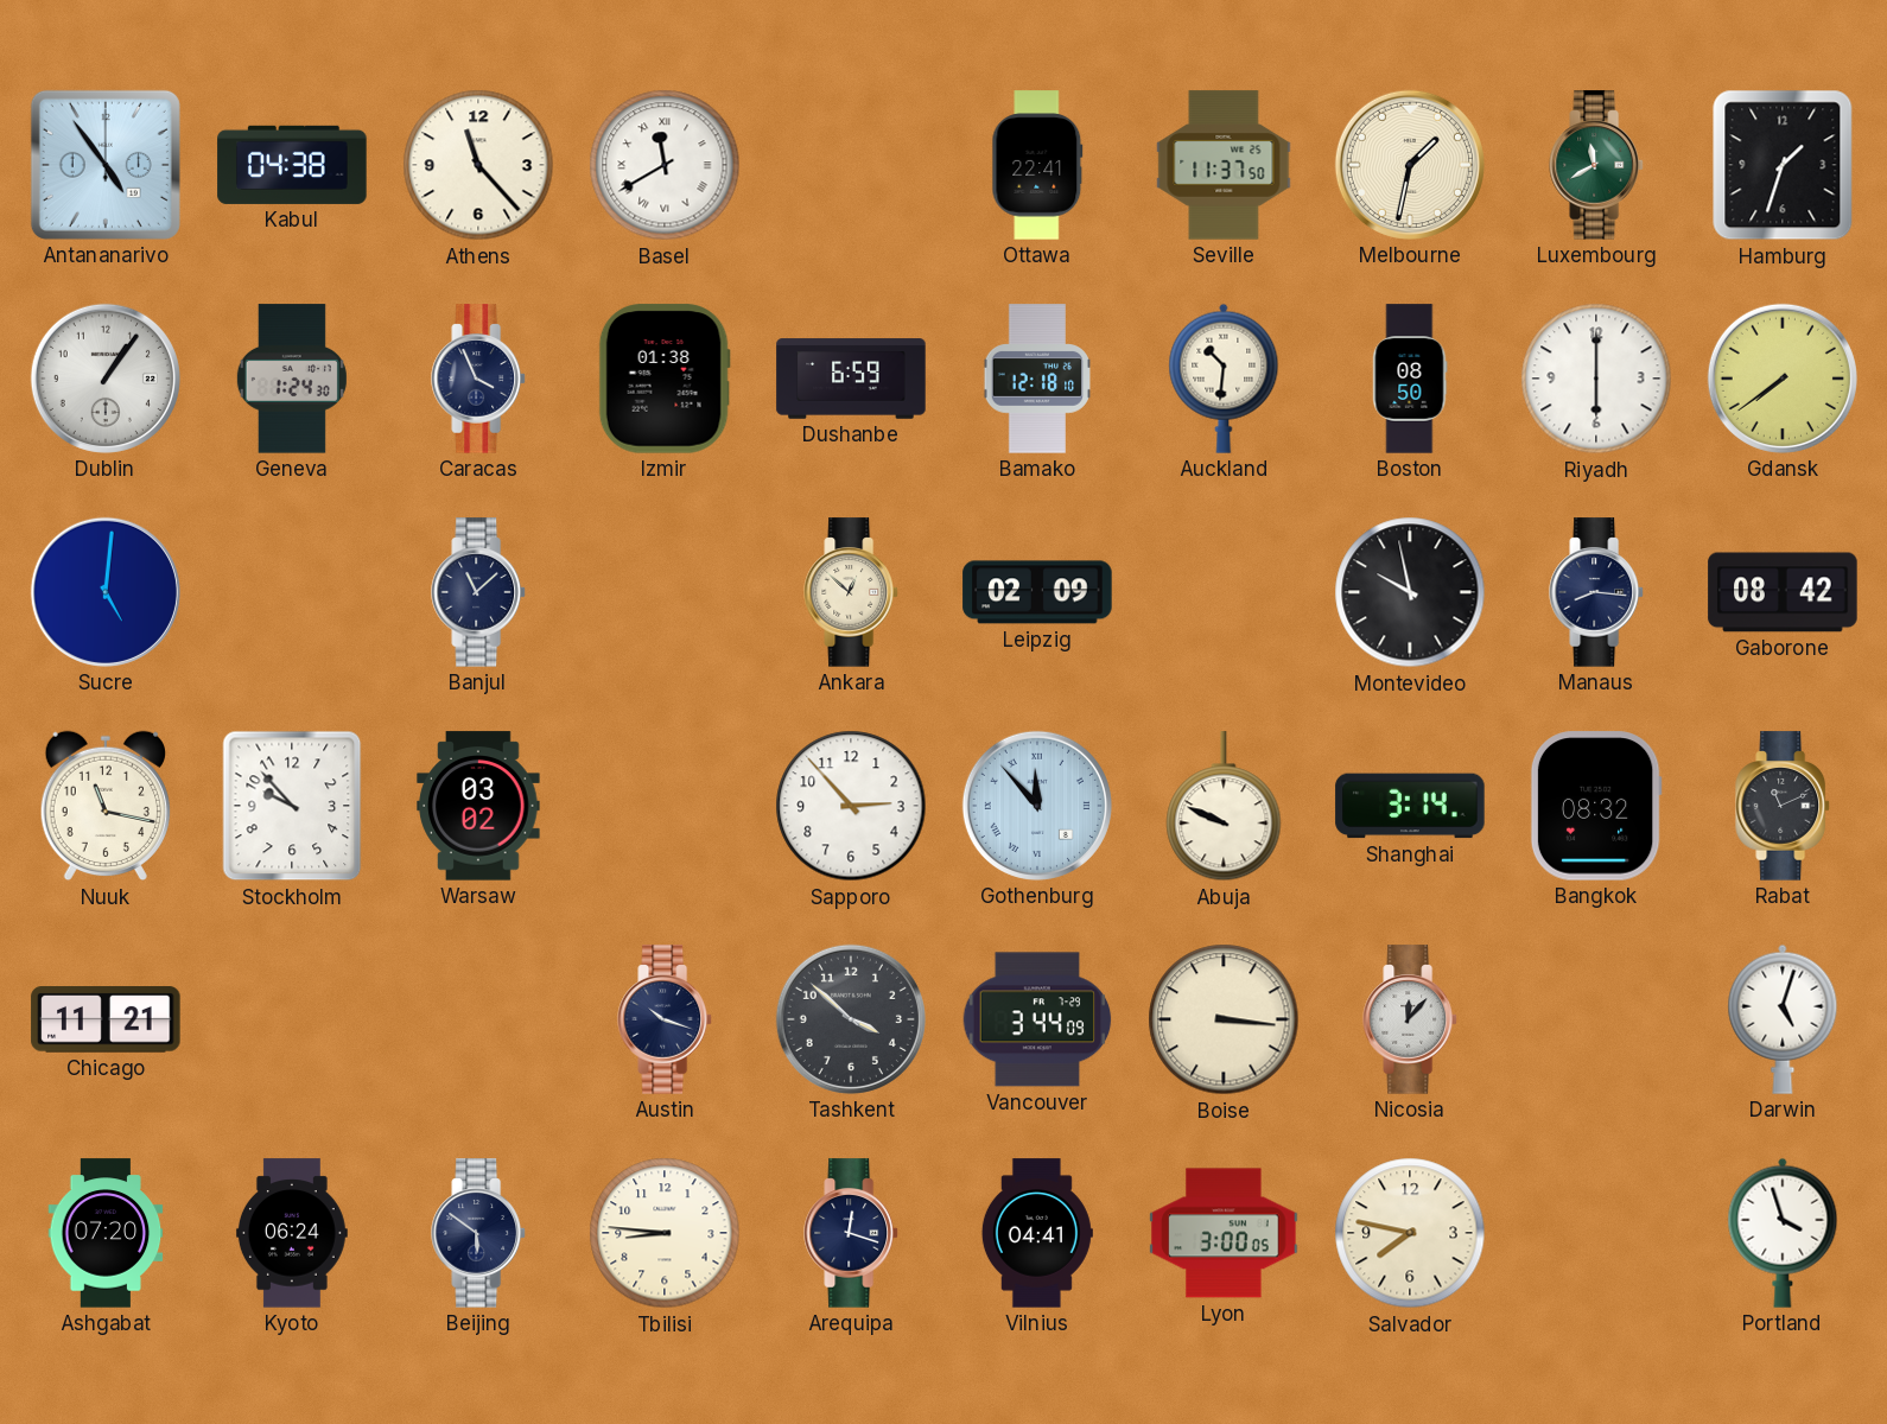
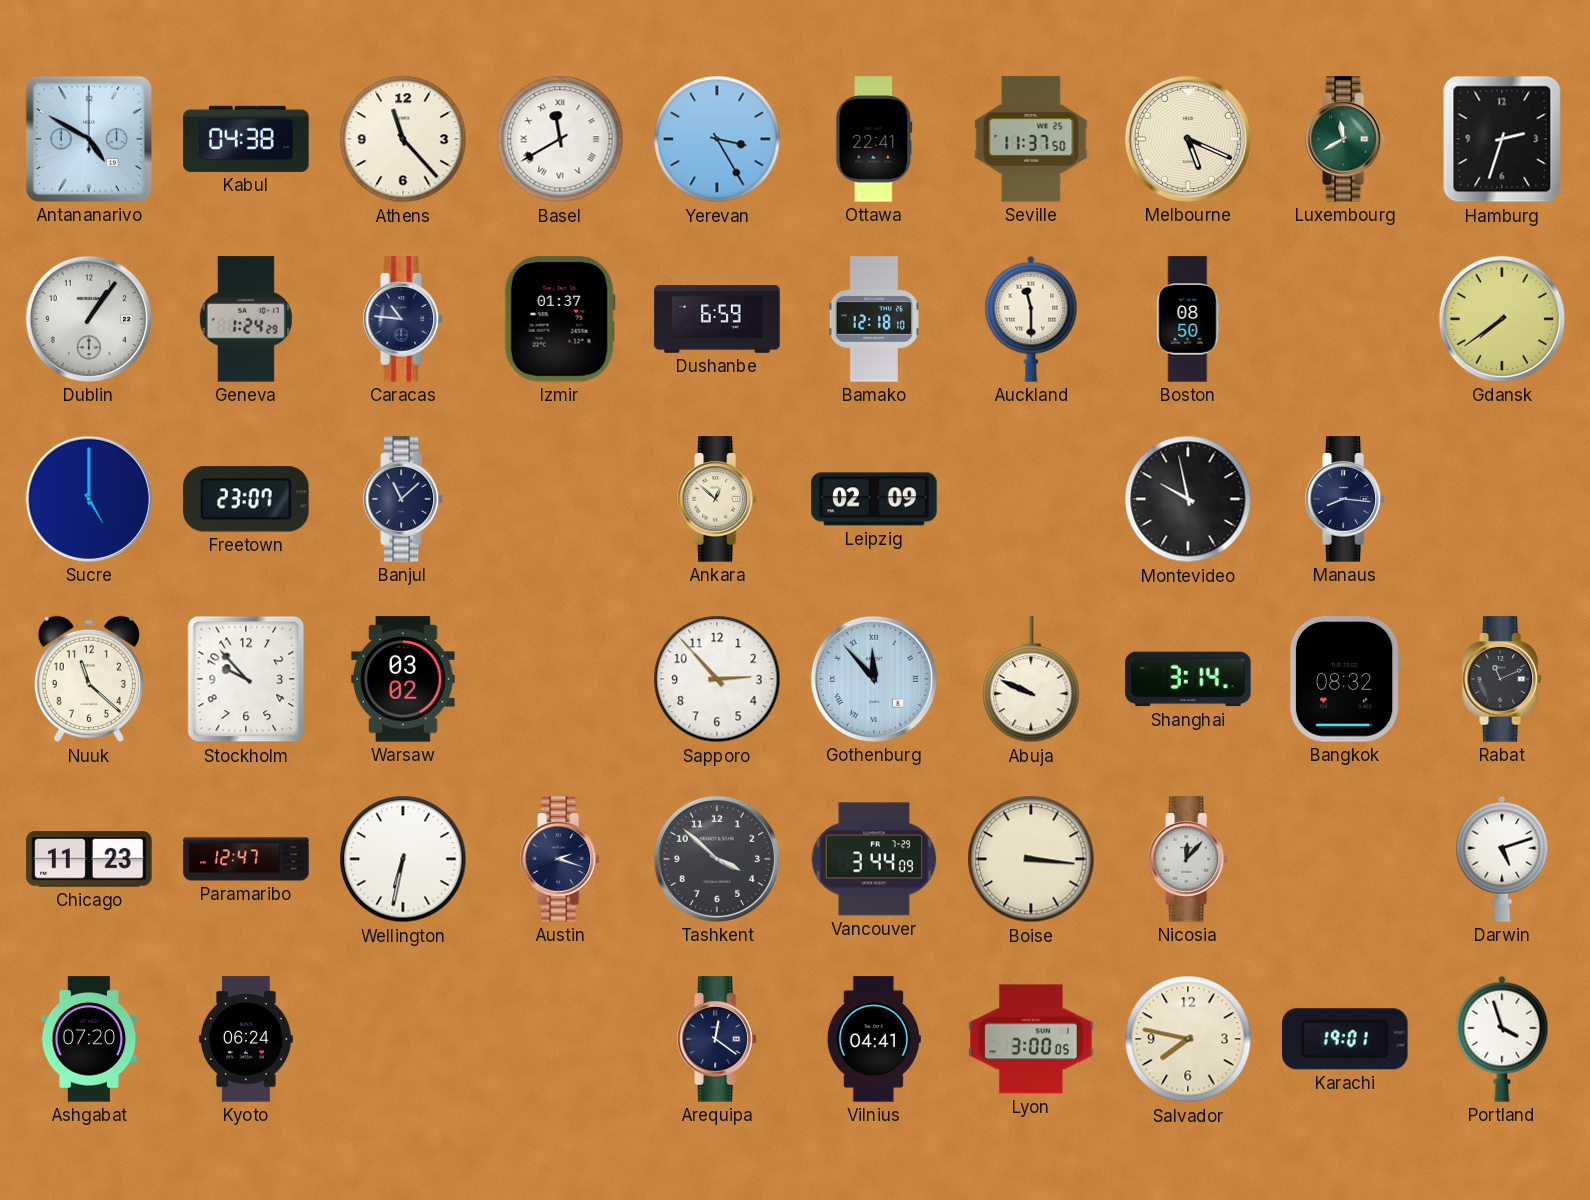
Antananarivo: 4:54 -> 4:50 (89, 139)
Yerevan: none -> 3:25 (717, 139)
Melbourne: 1:32 -> 5:19 (1188, 139)
Hamburg: 1:33 -> 2:33 (1502, 139)
Geneva: 1:24:30 -> 1:24:29 (246, 319)
Caracas: 3:56 -> 10:46 (403, 319)
Izmir: 01:38 -> 01:37 (560, 319)
Auckland: 10:31 -> 11:30 (1031, 319)
Riyadh: 6:00 -> none (1596, 379)
Sucre: 5:01 -> 5:00 (89, 499)
Freetown: none -> 23:07 (246, 499)
Gaborone: 08:42 -> none (1783, 592)
Nuuk: 11:17 -> 11:22 (89, 679)
Chicago: 11:21 -> 11:23 (89, 859)
Paramaribo: none -> 12:47 (246, 859)
Wellington: none -> 6:32 (403, 859)
Austin: 10:18 -> 2:18 (560, 859)
Darwin: 5:03 -> 5:12 (1502, 859)
Beijing: 5:51 -> none (478, 1233)
Tbilisi: 8:46 -> none (665, 1233)
Arequipa: 12:18 -> 12:21 (717, 1039)
Karachi: none -> 19:01 (1346, 1039)
